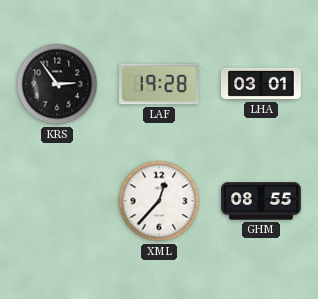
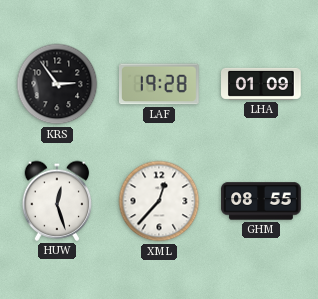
LHA: 03:01 -> 01:09 (262, 84)
HUW: none -> 12:27 (57, 201)
